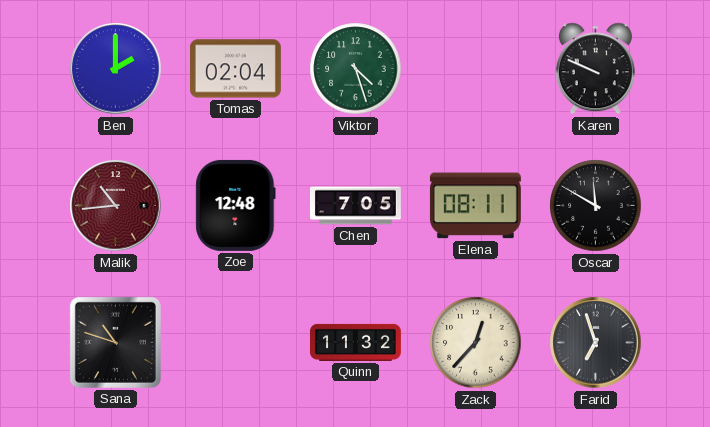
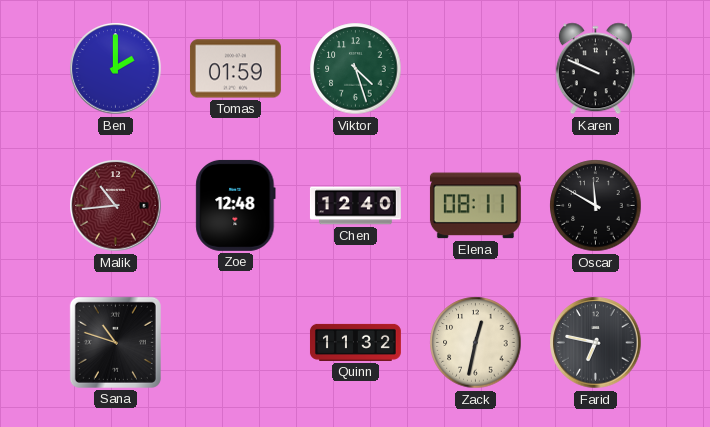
Tomas: 02:04 -> 01:59 (235, 69)
Chen: 7:05 -> 12:40 (355, 206)
Zack: 12:37 -> 12:32 (476, 343)
Farid: 6:57 -> 6:47 (596, 343)
